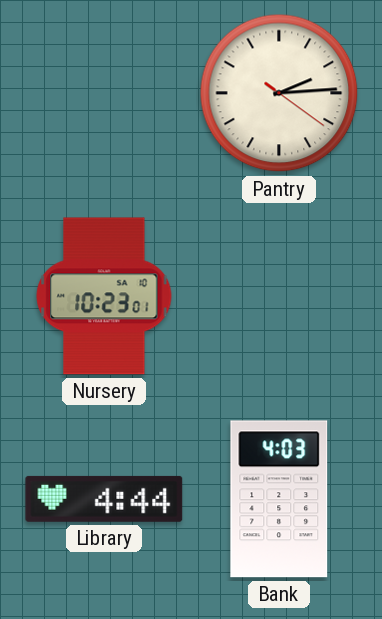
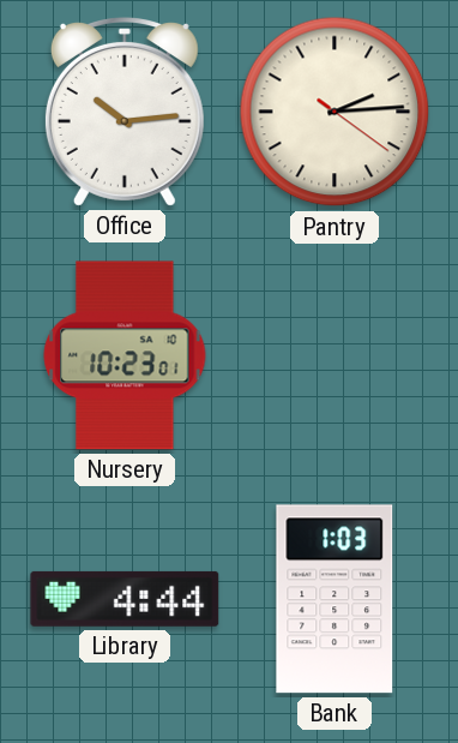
Office: none -> 10:14 (125, 113)
Bank: 4:03 -> 1:03 (335, 599)
